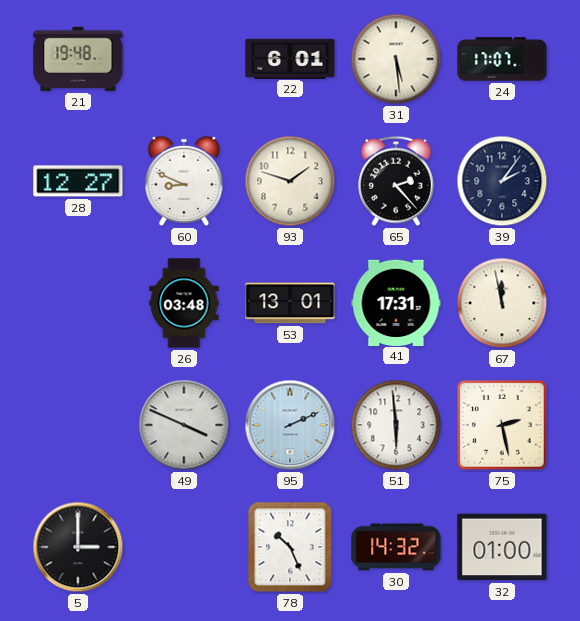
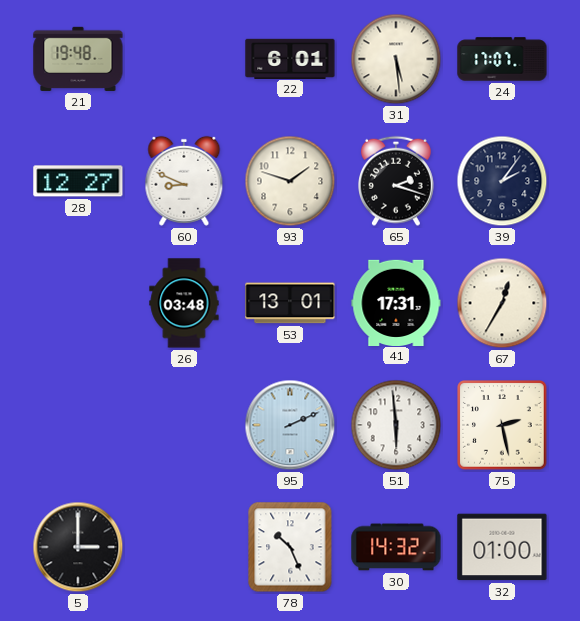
65: 2:23 -> 2:18 (397, 181)
67: 11:58 -> 12:35 (502, 303)
49: 3:49 -> none (184, 425)
